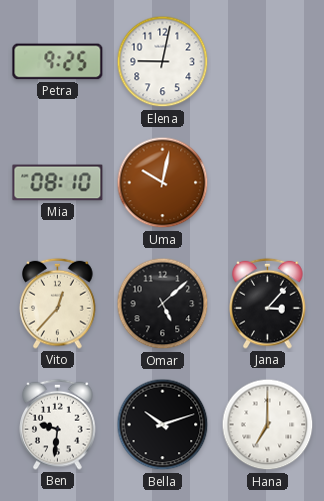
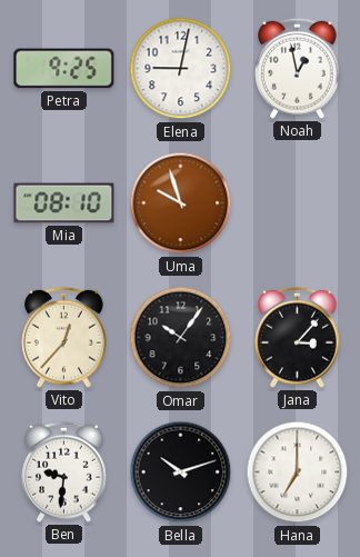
Noah: none -> 12:58 (298, 68)
Uma: 10:02 -> 9:57 (181, 203)
Omar: 5:08 -> 10:06 (181, 338)
